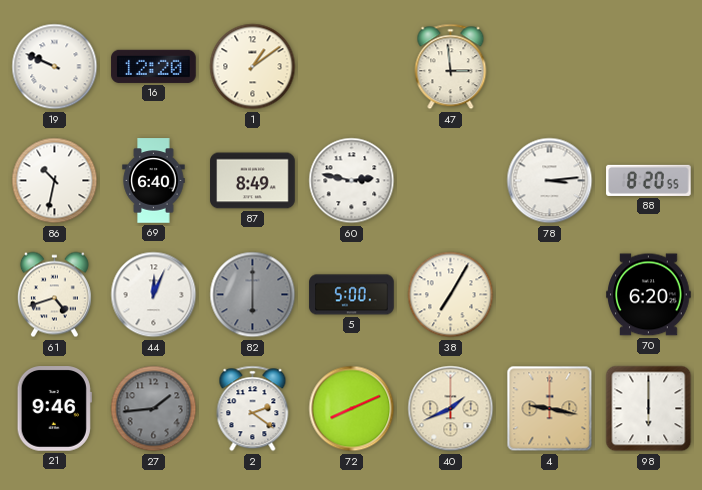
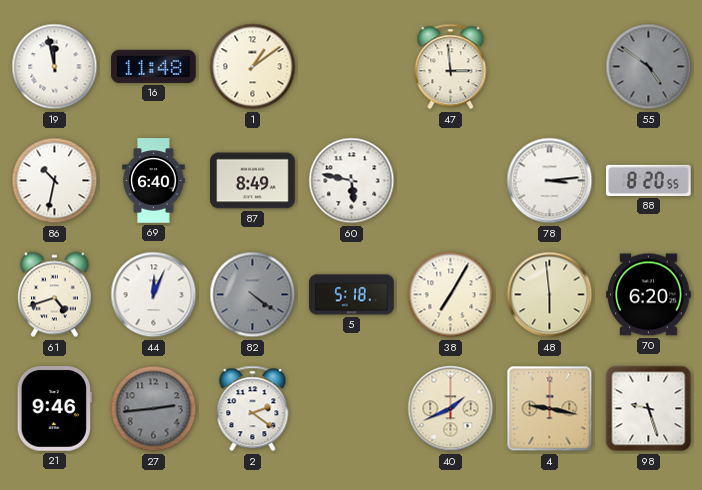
19: 9:49 -> 11:58 (55, 67)
16: 12:20 -> 11:48 (154, 66)
55: none -> 4:51 (649, 67)
60: 2:47 -> 5:47 (352, 181)
82: 6:00 -> 4:21 (253, 295)
5: 5:00 -> 5:18 (352, 295)
48: none -> 5:59 (550, 295)
27: 1:44 -> 2:44 (154, 409)
72: 8:11 -> none (352, 409)
98: 6:00 -> 9:27 (649, 409)
